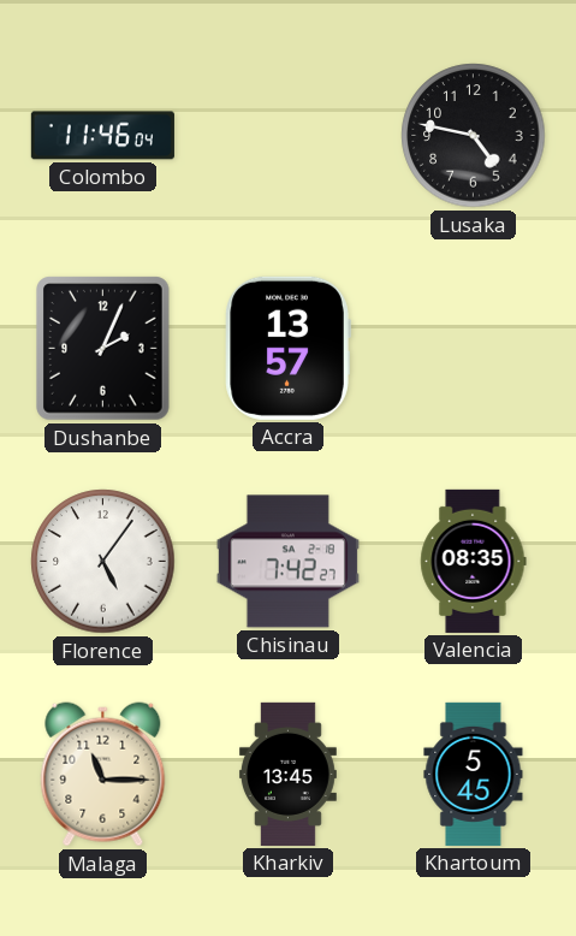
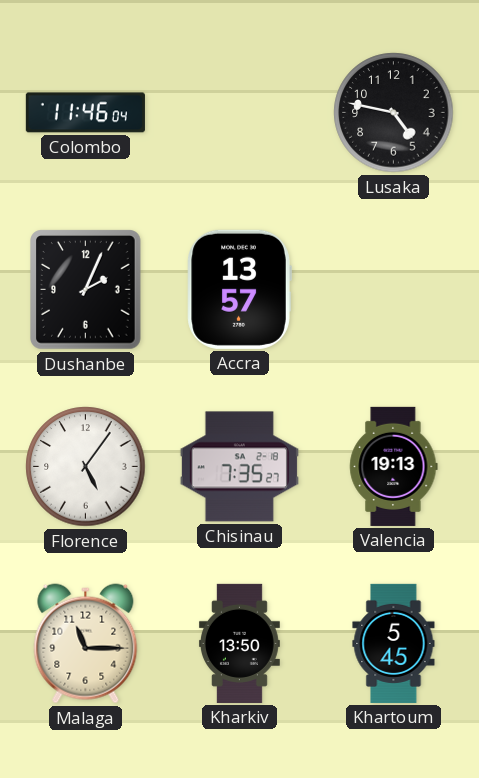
Chisinau: 7:42 -> 7:35 (239, 467)
Valencia: 08:35 -> 19:13 (394, 466)
Kharkiv: 13:45 -> 13:50 (239, 643)
